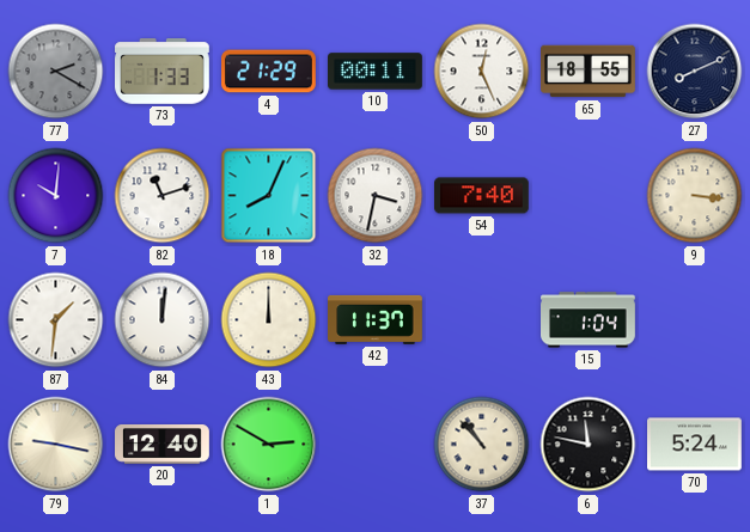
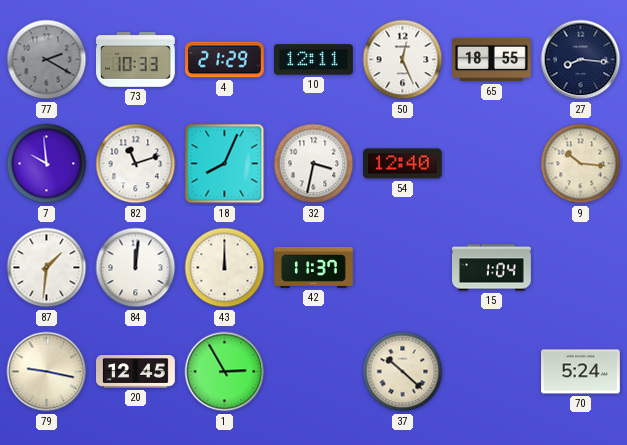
73: 1:33 -> 10:33 (136, 60)
10: 00:11 -> 12:11 (314, 60)
27: 8:11 -> 8:16 (581, 60)
7: 10:01 -> 9:59 (47, 164)
54: 7:40 -> 12:40 (403, 164)
9: 3:16 -> 10:16 (581, 164)
20: 12:40 -> 12:45 (136, 372)
1: 2:50 -> 2:55 (225, 372)
37: 10:53 -> 10:22 (403, 372)
6: 11:47 -> none (589, 445)
